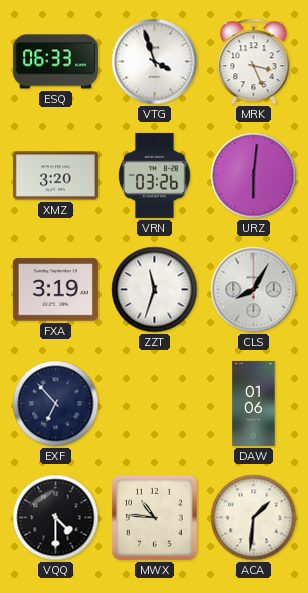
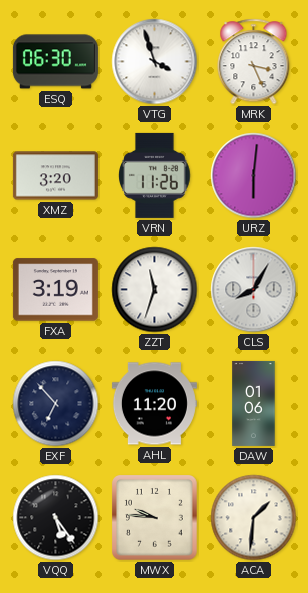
ESQ: 06:33 -> 06:30 (55, 62)
VRN: 03:26 -> 11:26 (155, 175)
AHL: none -> 11:20 (154, 404)
VQQ: 4:30 -> 5:24 (56, 518)
MWX: 10:46 -> 9:46 (155, 518)
